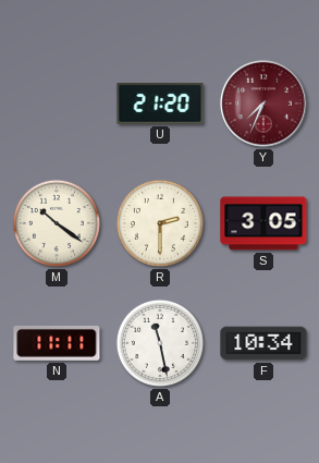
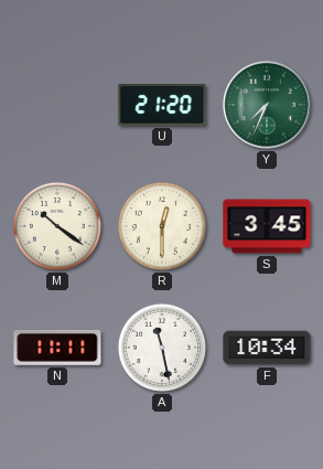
Y dial: burgundy -> green (267, 105)
R: 2:30 -> 12:30 (162, 226)
S: 3:05 -> 3:45 (267, 226)
